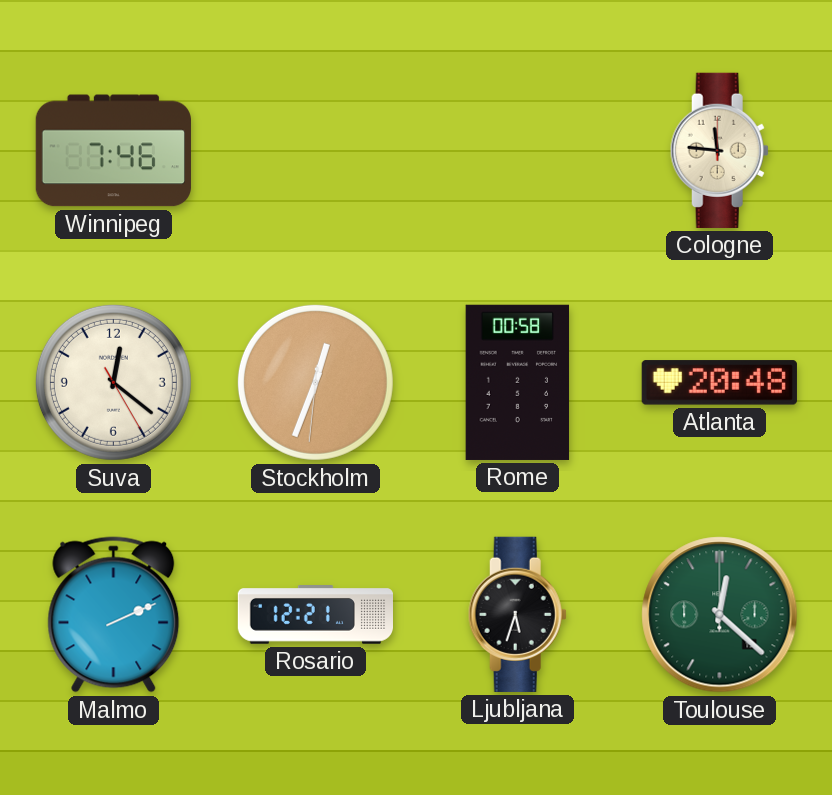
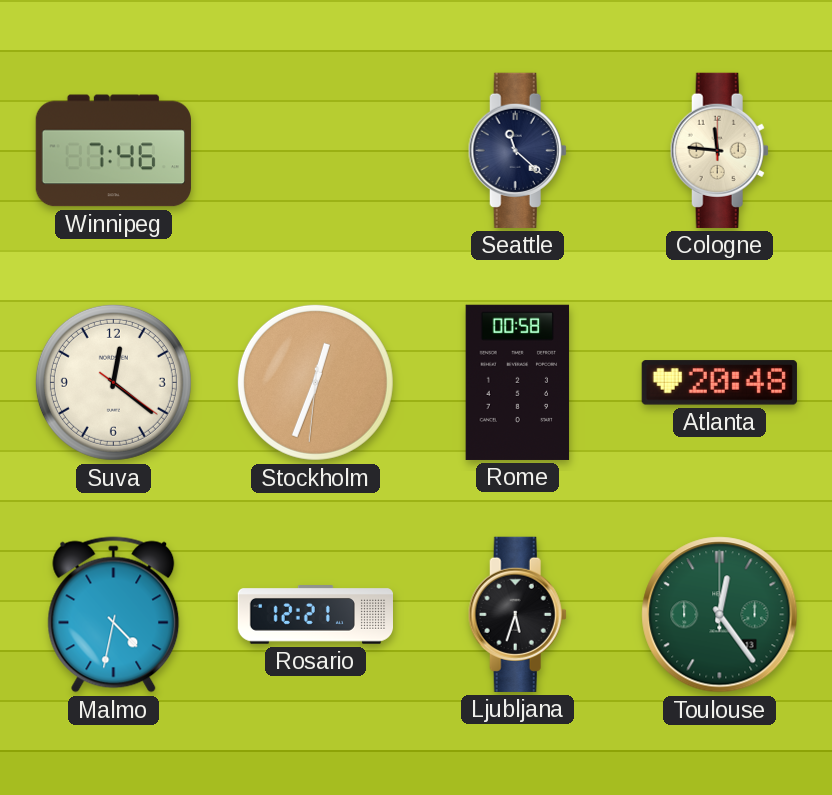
Seattle: none -> 11:22 (517, 150)
Suva: 12:21:25 -> 12:21:21 (113, 382)
Malmo: 2:11 -> 4:32 (114, 615)
Toulouse: 12:22 -> 12:24 (720, 615)
